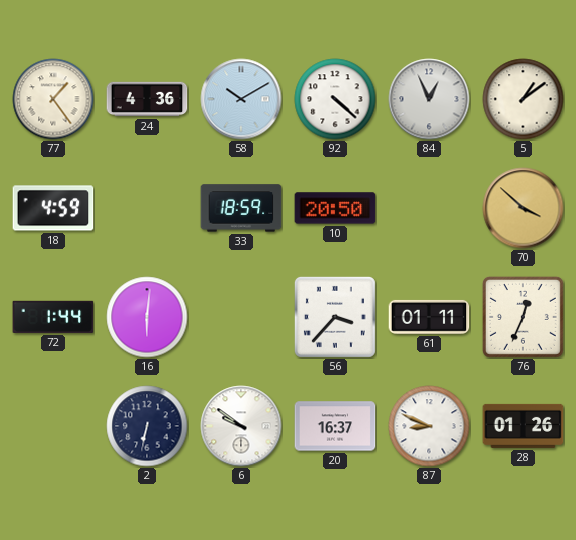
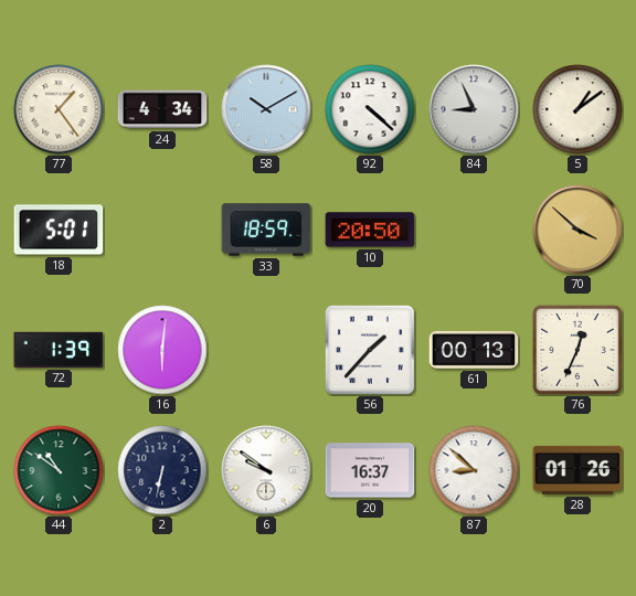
24: 4:36 -> 4:34 (162, 109)
84: 12:56 -> 8:56 (474, 109)
18: 4:59 -> 5:01 (59, 230)
72: 1:44 -> 1:39 (59, 350)
56: 3:37 -> 1:37 (370, 350)
61: 01:11 -> 00:13 (474, 350)
44: none -> 10:51 (59, 470)
87: 8:49 -> 8:52 (474, 470)
